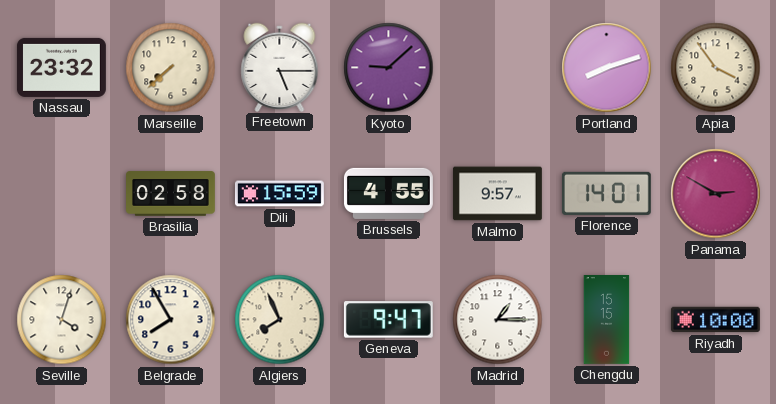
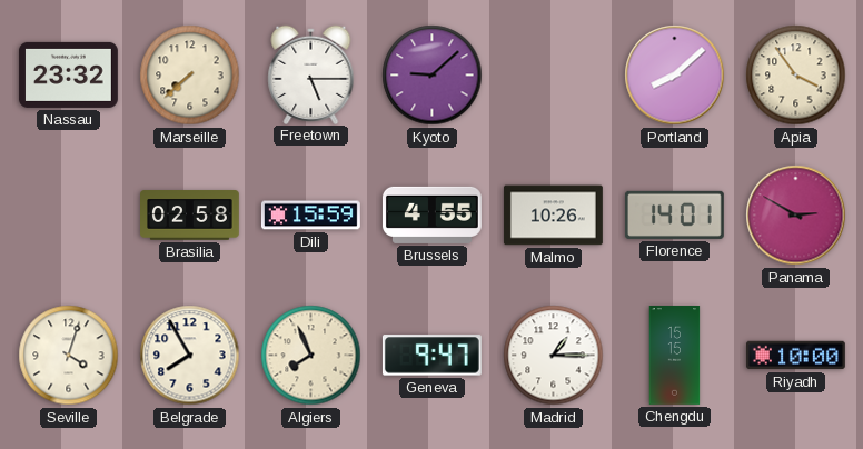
Portland: 8:12 -> 8:08 (675, 76)
Malmo: 9:57 -> 10:26 (553, 216)
